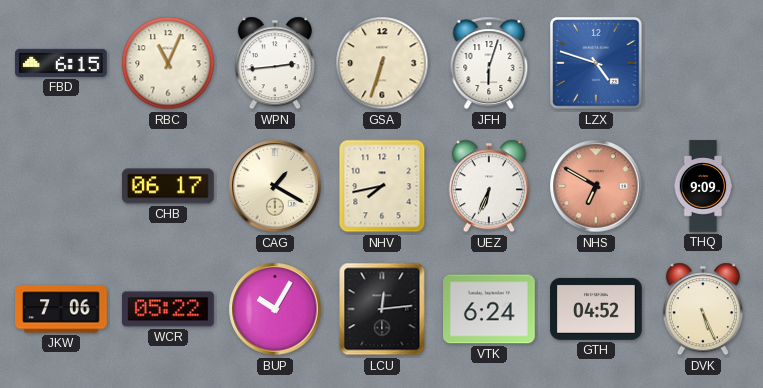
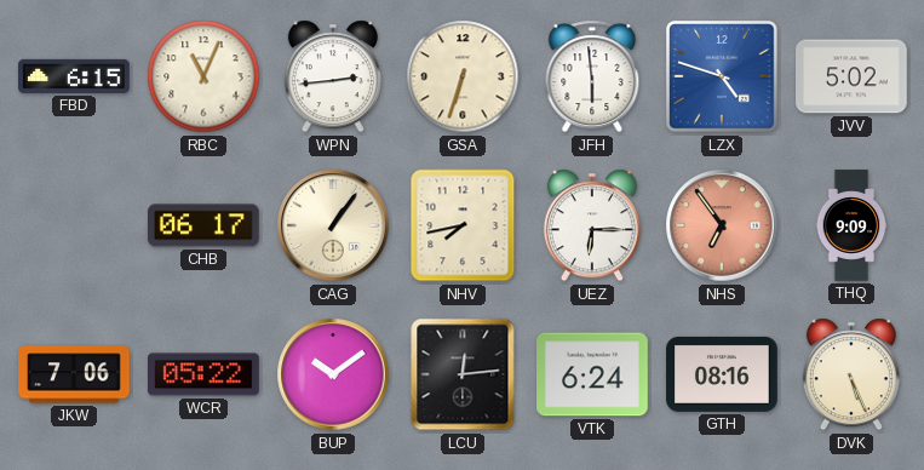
JFH: 6:03 -> 5:59 (592, 76)
JVV: none -> 5:02 (853, 76)
CAG: 1:20 -> 1:06 (333, 225)
UEZ: 6:34 -> 6:15 (592, 225)
NHS: 6:50 -> 6:54 (722, 225)
BUP: 10:05 -> 10:09 (333, 374)
GTH: 04:52 -> 08:16 (722, 374)
